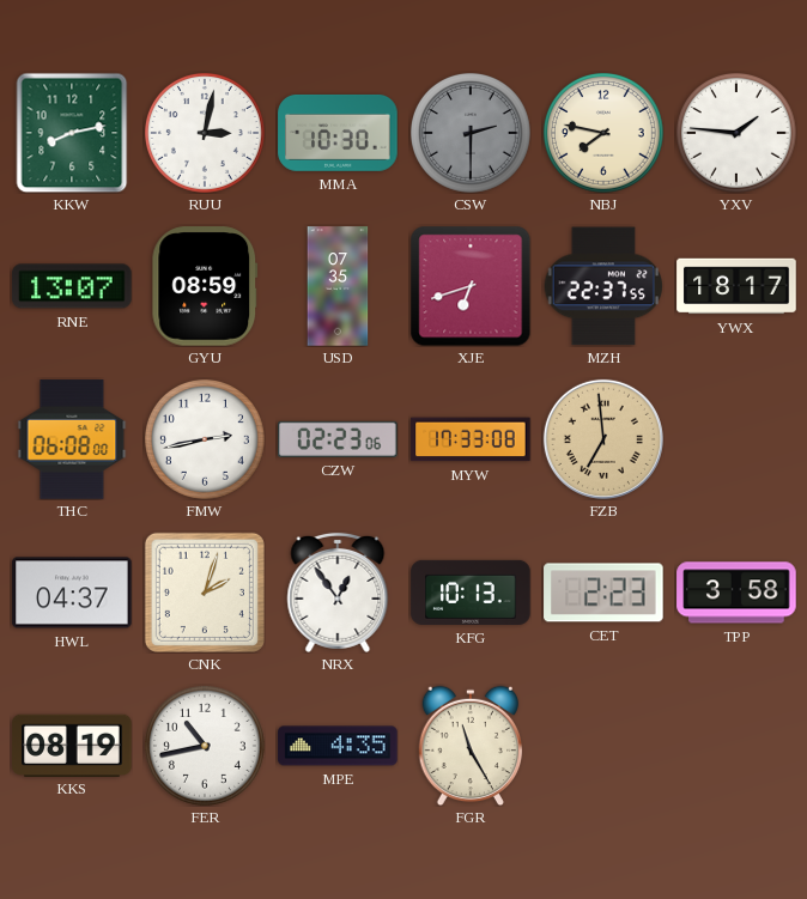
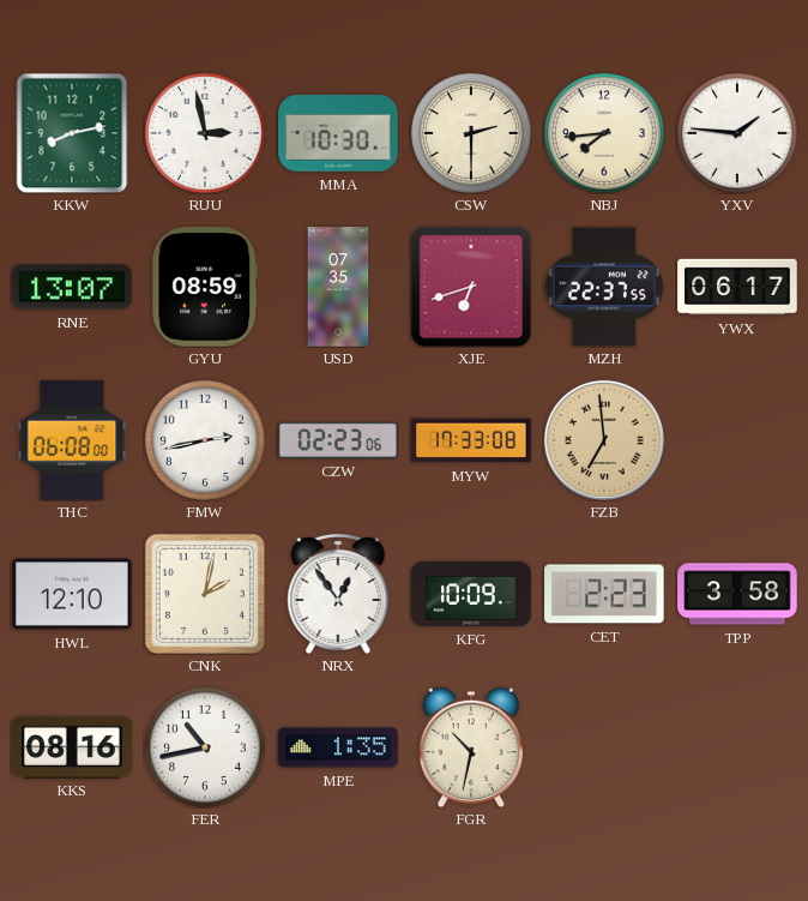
RUU: 3:02 -> 2:58 (205, 133)
CSW dial: grey -> cream (471, 133)
NBJ: 7:47 -> 7:44 (604, 133)
YWX: 18:17 -> 06:17 (737, 287)
HWL: 04:37 -> 12:10 (72, 594)
CNK: 2:03 -> 2:02 (205, 594)
KFG: 10:13 -> 10:09 (471, 594)
KKS: 08:19 -> 08:16 (72, 746)
MPE: 4:35 -> 1:35 (338, 747)
FGR: 11:25 -> 10:32 (471, 747)
